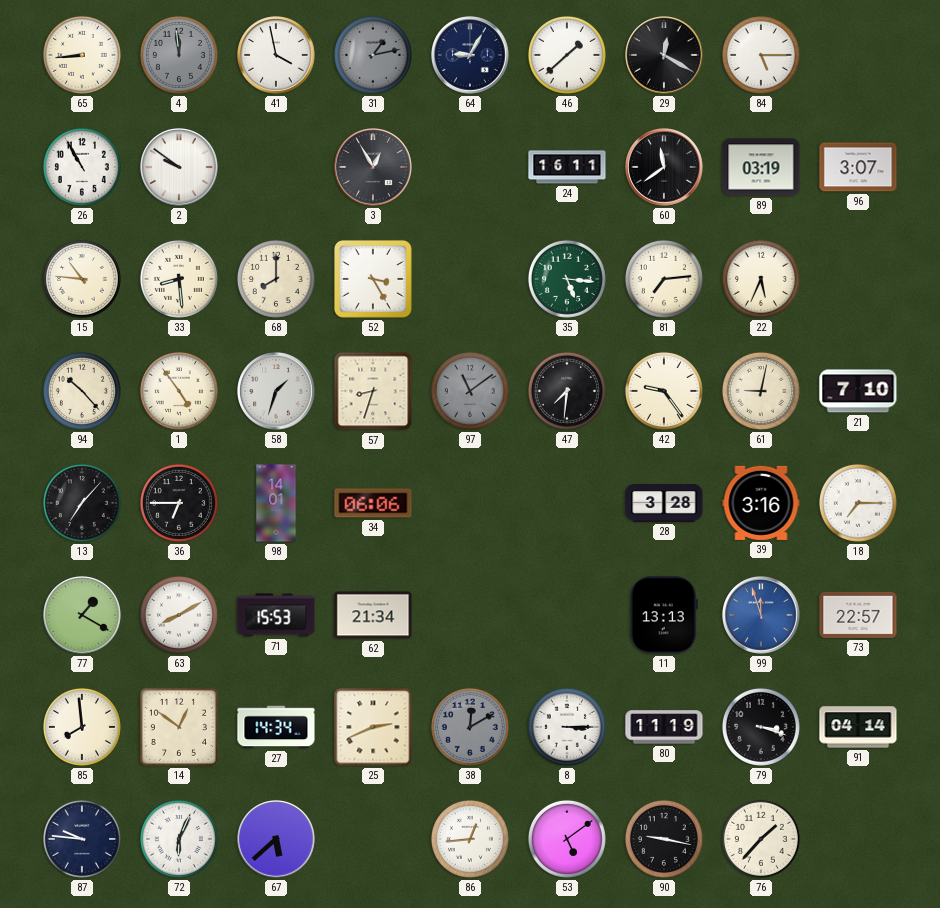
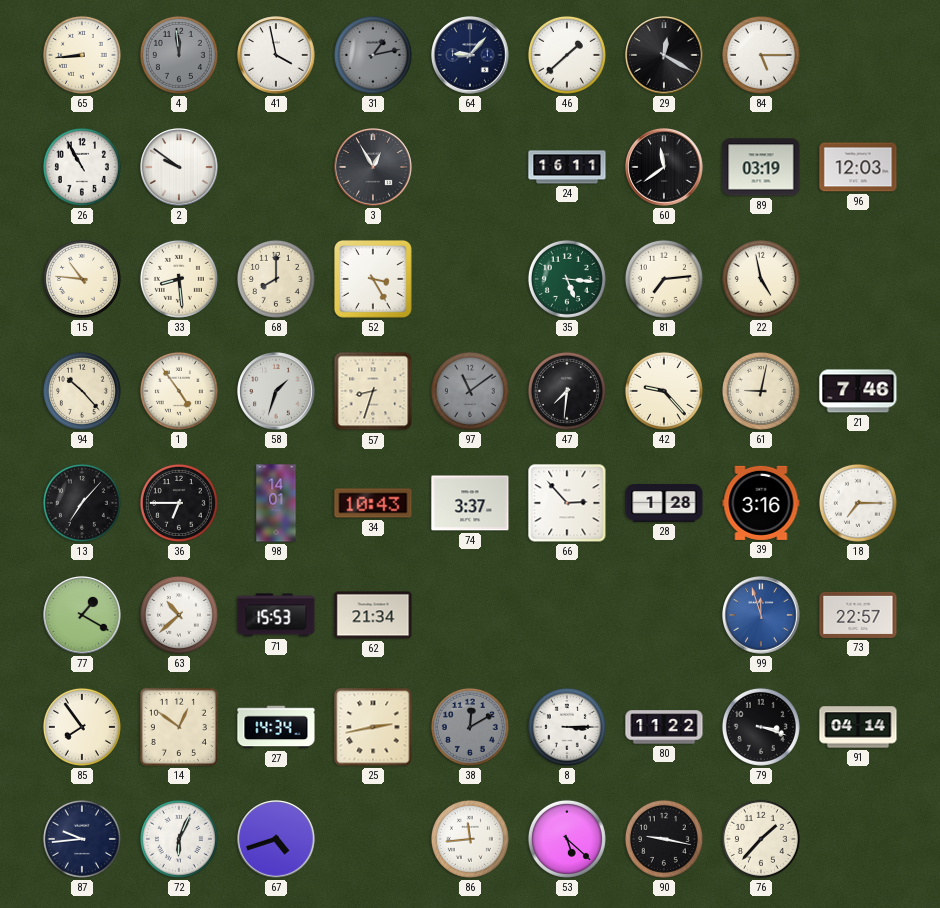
64: 9:05 -> 9:07 (470, 55)
96: 3:07 -> 12:03 (858, 167)
22: 5:34 -> 4:58 (761, 279)
42: 9:24 -> 9:23 (664, 391)
21: 7:10 -> 7:46 (858, 391)
34: 06:06 -> 10:43 (373, 503)
74: none -> 3:37 (470, 503)
66: none -> 2:53 (567, 503)
28: 3:28 -> 1:28 (664, 503)
63: 8:10 -> 10:38 (179, 615)
11: 13:13 -> none (664, 615)
85: 7:59 -> 7:54 (82, 727)
25: 2:41 -> 2:43 (373, 727)
80: 11:19 -> 11:22 (664, 727)
87: 9:46 -> 9:44 (82, 839)
67: 5:38 -> 4:42 (276, 839)
86: 12:44 -> 11:44 (470, 839)
53: 5:09 -> 5:22 (567, 839)
